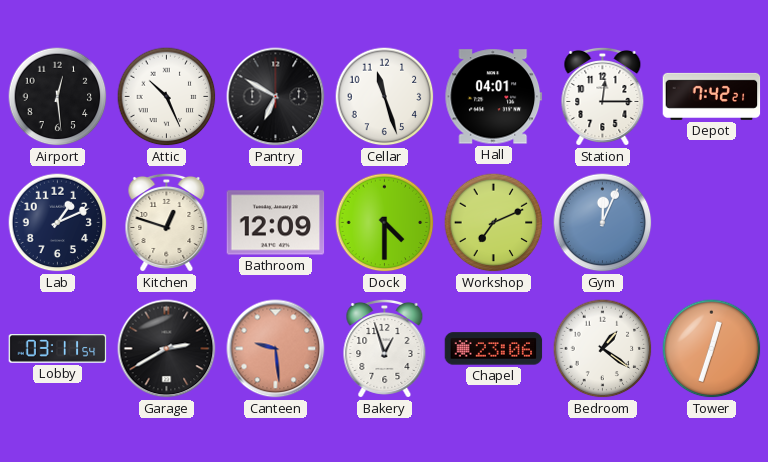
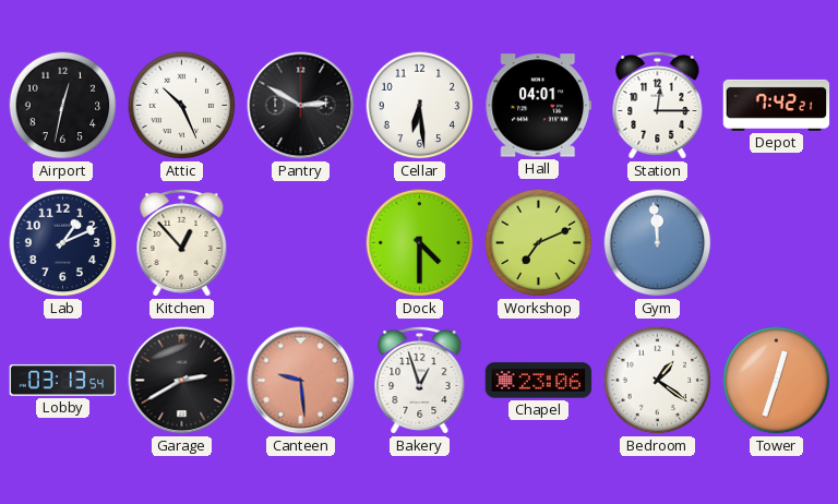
Airport: 12:29 -> 12:32 (63, 106)
Pantry: 6:50 -> 2:50 (301, 106)
Cellar: 11:27 -> 6:29 (420, 106)
Kitchen: 12:48 -> 12:53 (182, 242)
Bathroom: 12:09 -> none (276, 223)
Gym: 12:04 -> 11:59 (658, 243)
Lobby: 03:11 -> 03:13 (63, 381)
